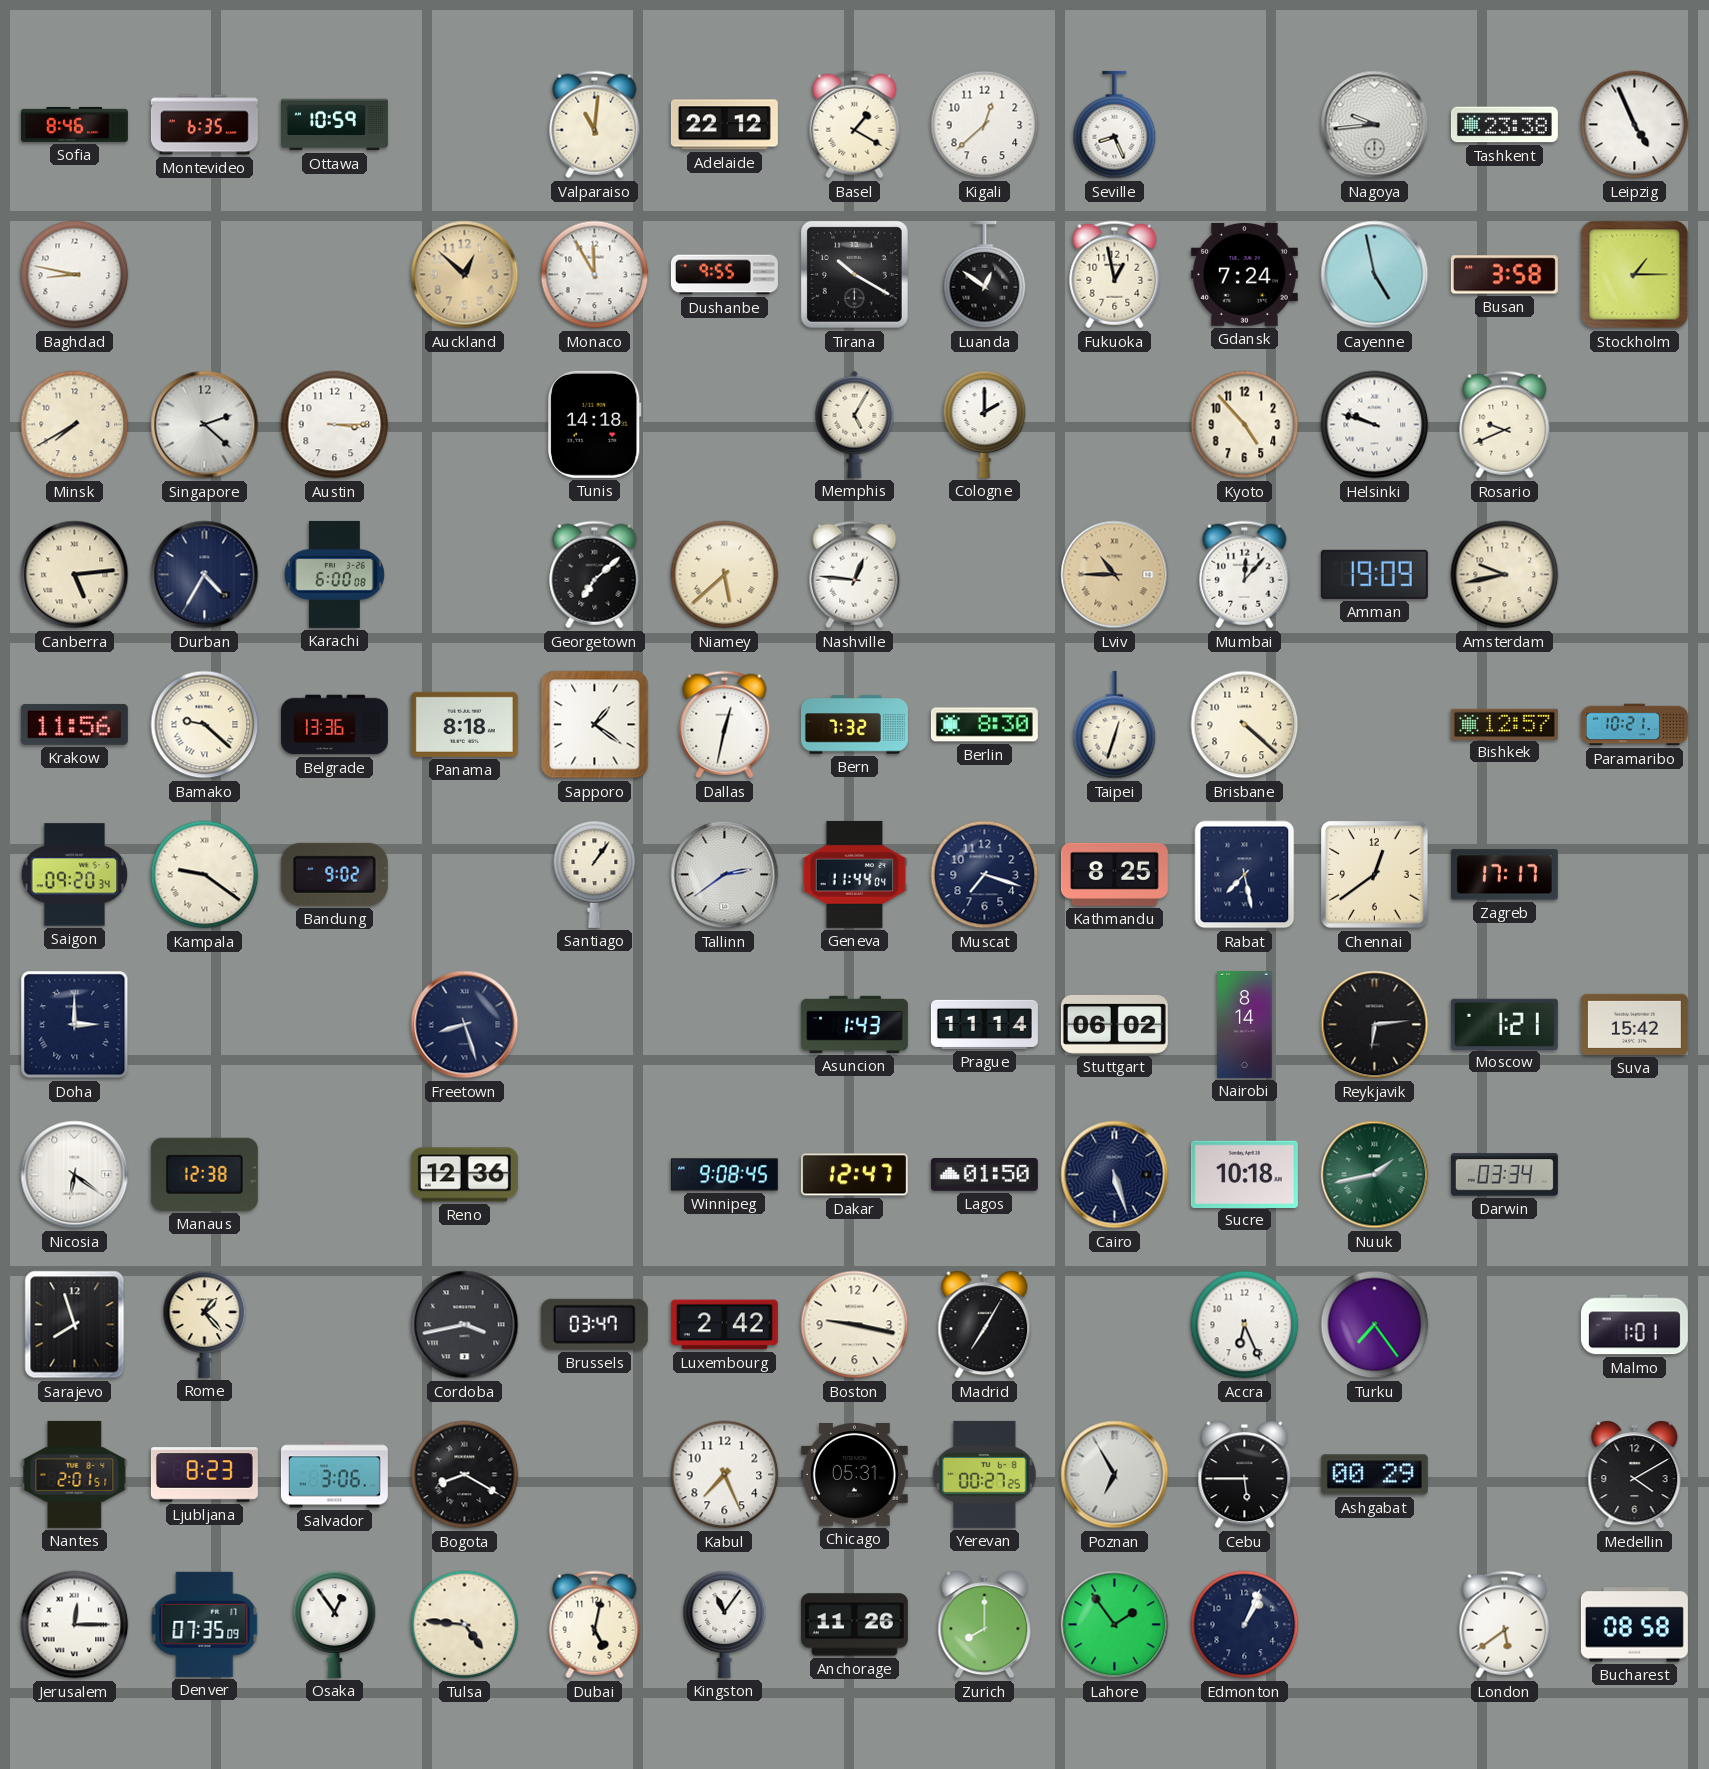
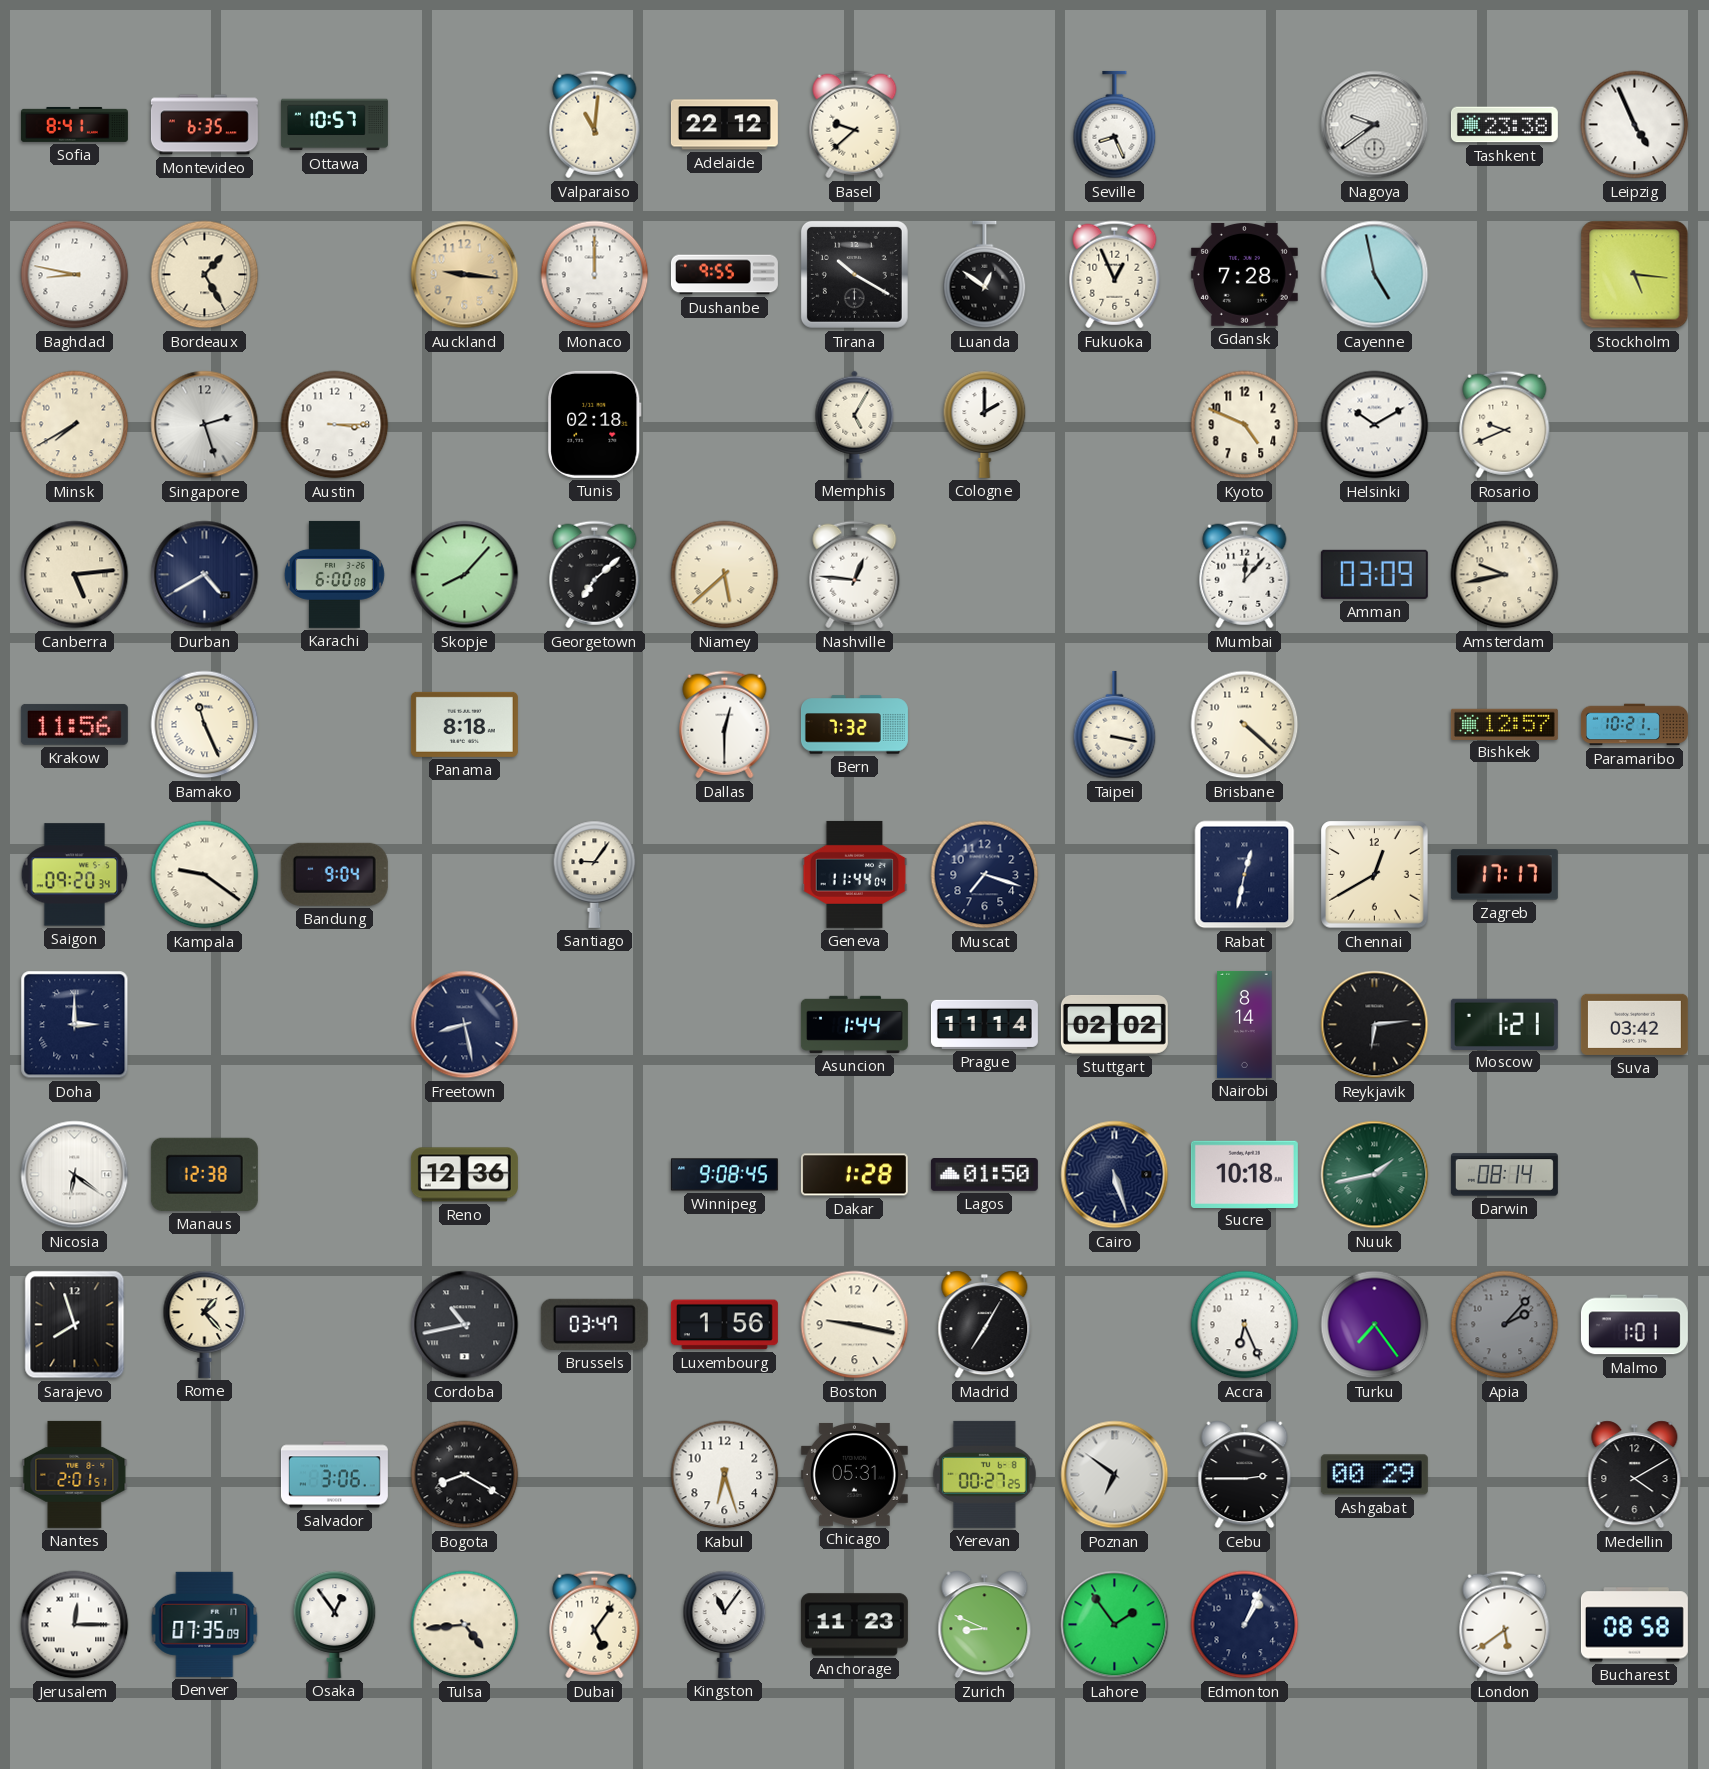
Sofia: 8:46 -> 8:41 (74, 124)
Ottawa: 10:59 -> 10:57 (334, 125)
Basel: 1:20 -> 9:38 (855, 125)
Kigali: 12:38 -> none (985, 125)
Nagoya: 9:44 -> 9:39 (1375, 125)
Bordeaux: none -> 1:25 (205, 275)
Auckland: 12:52 -> 9:16 (465, 275)
Monaco: 11:55 -> 12:00 (595, 275)
Fukuoka: 12:58 -> 12:56 (1115, 275)
Gdansk: 7:24 -> 7:28 (1244, 274)
Busan: 3:58 -> none (1504, 275)
Stockholm: 1:15 -> 5:16 (1635, 275)
Singapore: 2:22 -> 2:27 (205, 425)
Tunis: 14:18 -> 02:18 (594, 424)
Kyoto: 4:53 -> 4:49 (1245, 425)
Helsinki: 9:48 -> 10:10 (1375, 425)
Durban: 4:35 -> 4:40 (205, 575)
Skopje: none -> 8:07 (465, 575)
Lviv: 10:45 -> none (1115, 575)
Amman: 19:09 -> 03:09 (1374, 574)
Bamako: 9:22 -> 11:26 (205, 725)
Belgrade: 13:36 -> none (334, 725)
Sapporo: 1:21 -> none (595, 725)
Dallas: 12:32 -> 12:30 (725, 725)
Berlin: 8:30 -> none (984, 725)
Taipei: 12:33 -> 3:17 (1115, 725)
Bandung: 9:02 -> 9:04 (334, 874)
Santiago: 1:06 -> 9:06 (595, 874)
Tallinn: 2:39 -> none (725, 875)
Kathmandu: 8:25 -> none (1114, 874)
Rabat: 7:28 -> 12:32 (1245, 875)
Chennai: 12:39 -> 12:40 (1375, 875)
Freetown: 8:27 -> 8:28 (465, 1025)
Asuncion: 1:43 -> 1:44 (854, 1024)
Stuttgart: 06:02 -> 02:02 (1114, 1024)
Suva: 15:42 -> 03:42 (1634, 1024)
Dakar: 12:47 -> 1:28 (854, 1175)
Darwin: 03:34 -> 08:14 (1504, 1175)
Cordoba: 3:43 -> 10:43 (465, 1325)
Luxembourg: 2:42 -> 1:56 (724, 1325)
Apia: none -> 2:07 (1505, 1325)
Ljubljana: 8:23 -> none (204, 1475)
Kabul: 7:26 -> 6:27 (725, 1475)
Poznan: 6:55 -> 6:51 (1115, 1475)
Cebu: 5:45 -> 2:45 (1245, 1475)
Tulsa: 4:46 -> 4:44 (465, 1625)
Dubai: 5:02 -> 5:06 (595, 1625)
Anchorage: 11:26 -> 11:23 (854, 1625)
Zurich: 8:00 -> 8:49 (985, 1625)
